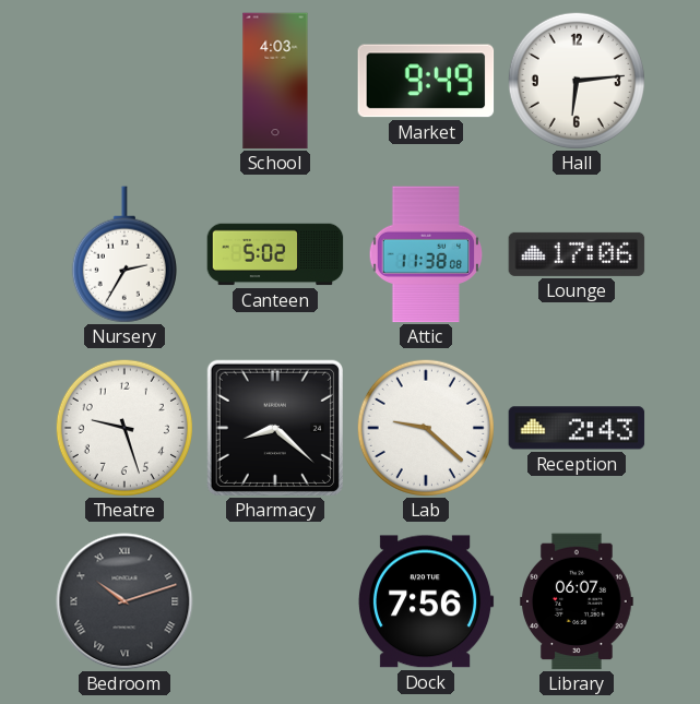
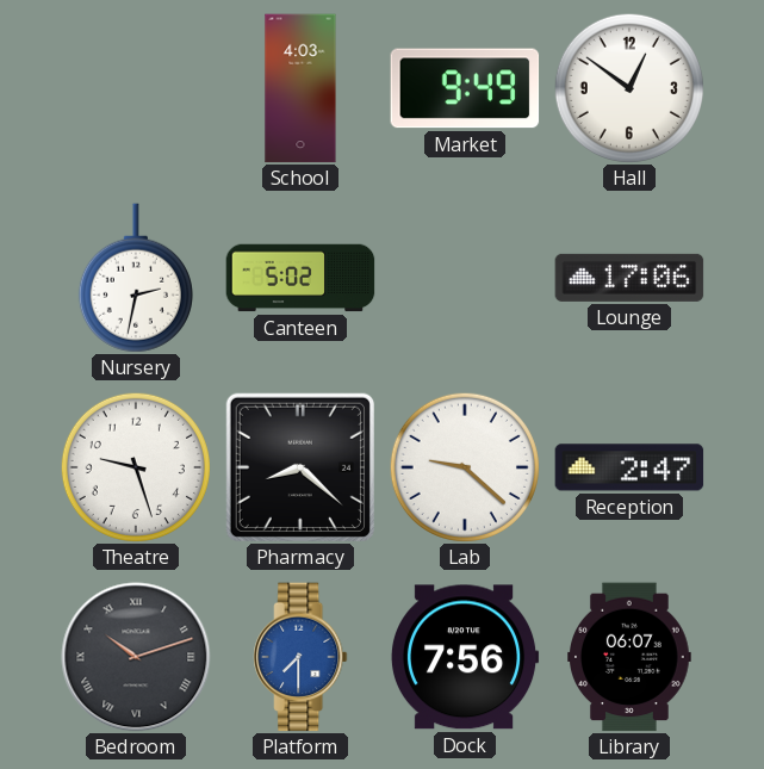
Hall: 6:14 -> 12:51 (629, 88)
Nursery: 2:35 -> 2:32 (136, 278)
Attic: 11:38 -> none (426, 254)
Reception: 2:43 -> 2:47 (629, 467)
Platform: none -> 7:30 (300, 657)
